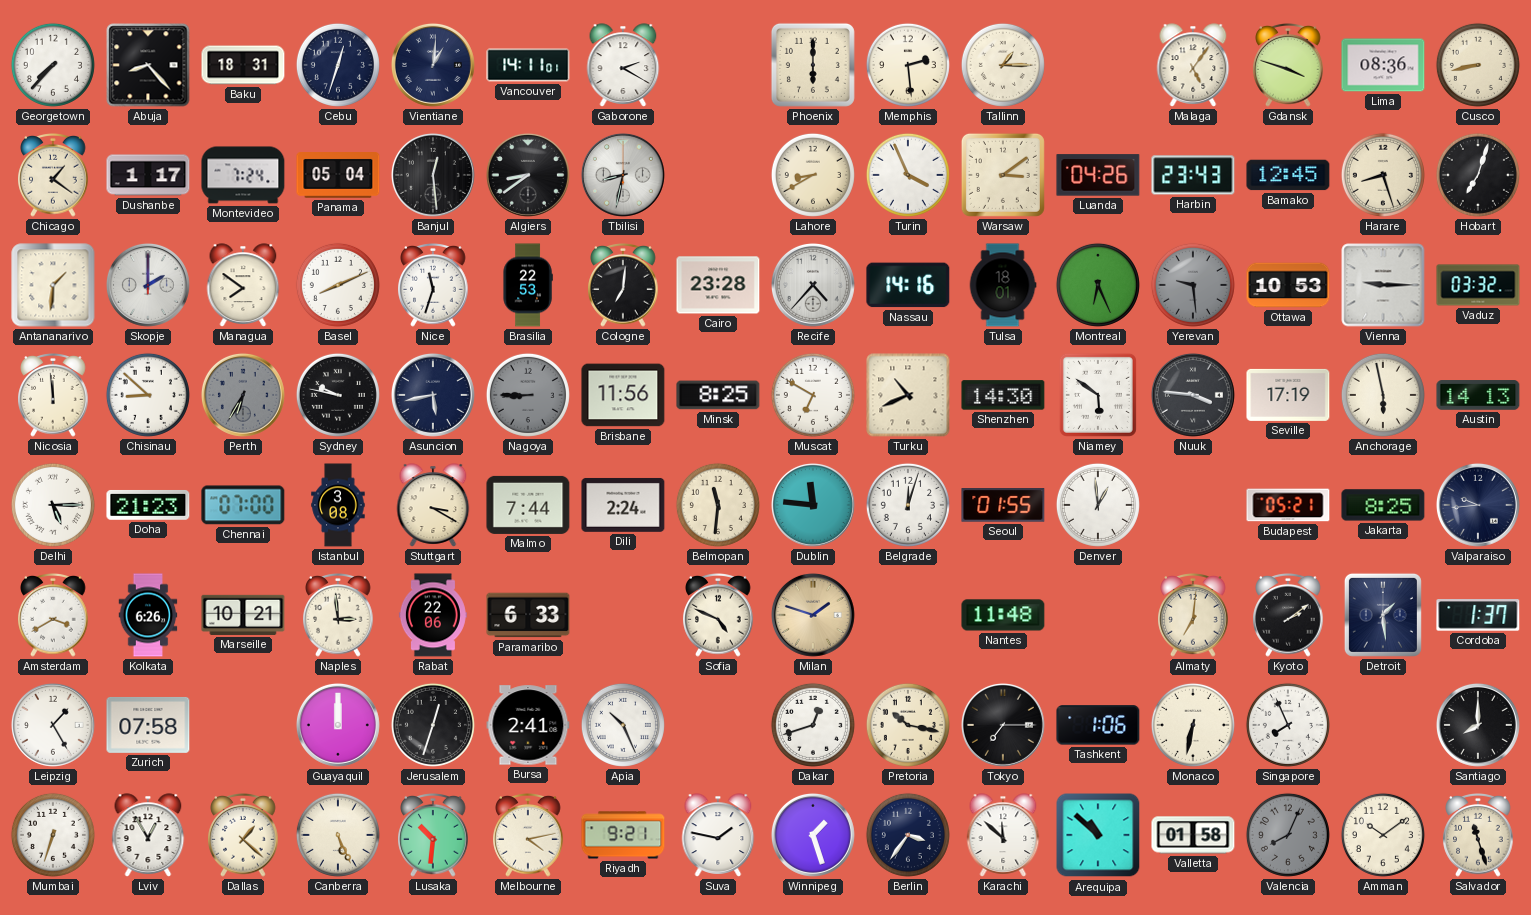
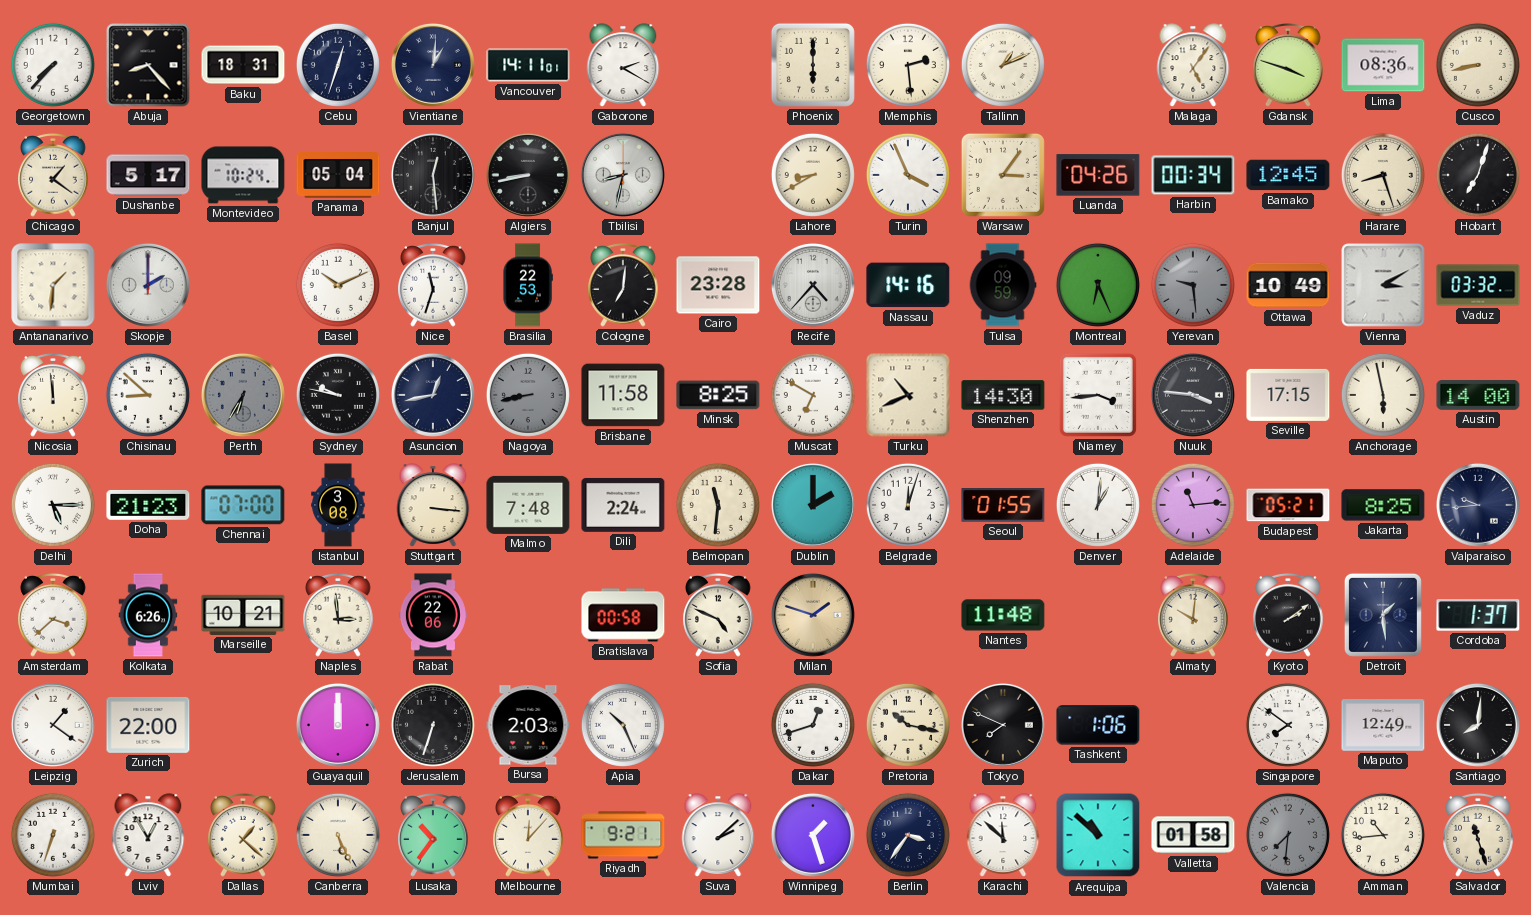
Tallinn: 1:15 -> 1:11 (1003, 65)
Dushanbe: 1:17 -> 5:17 (148, 175)
Montevideo: 7:24 -> 10:24 (243, 175)
Algiers: 8:39 -> 8:43 (528, 175)
Warsaw: 3:09 -> 3:06 (1003, 175)
Harbin: 23:43 -> 00:34 (1193, 175)
Managua: 7:51 -> none (243, 285)
Basel: 8:11 -> 10:11 (338, 285)
Tulsa: 18:01 -> 09:59 (1003, 285)
Ottawa: 10:53 -> 10:49 (1288, 285)
Vienna: 9:15 -> 3:10 (1383, 285)
Asuncion: 5:43 -> 12:43 (433, 395)
Nagoya: 8:45 -> 8:43 (528, 395)
Brisbane: 11:56 -> 11:58 (623, 395)
Niamey: 5:51 -> 3:44 (1098, 395)
Seville: 17:19 -> 17:15 (1288, 395)
Austin: 14:13 -> 14:00 (1478, 395)
Stuttgart: 3:20 -> 3:16 (433, 505)
Malmo: 7:44 -> 7:48 (528, 505)
Dublin: 11:46 -> 2:00 (813, 505)
Denver: 12:59 -> 1:01 (1098, 505)
Adelaide: none -> 11:14 (1193, 505)
Amsterdam: 3:40 -> 3:38 (53, 616)
Paramaribo: 6:33 -> none (528, 615)
Bratislava: none -> 00:58 (623, 615)
Almaty: 7:01 -> 10:01 (1193, 616)
Leipzig: 1:25 -> 1:21 (53, 725)
Zurich: 07:58 -> 22:00 (148, 725)
Jerusalem: 12:33 -> 6:33 (433, 725)
Bursa: 2:41 -> 2:03 (528, 725)
Tokyo: 7:15 -> 7:49 (1003, 725)
Monaco: 6:32 -> none (1193, 725)
Singapore: 7:56 -> 7:51 (1288, 725)
Maputo: none -> 12:49 (1383, 725)
Santiago: 8:00 -> 8:01 (1478, 725)
Lusaka: 10:31 -> 10:36 (433, 836)
Melbourne: 4:13 -> 12:07 (528, 836)
Suva: 1:47 -> 2:08 (718, 835)
Valencia: 8:04 -> 7:31 (1288, 835)
Amman: 10:09 -> 10:44 (1383, 835)
